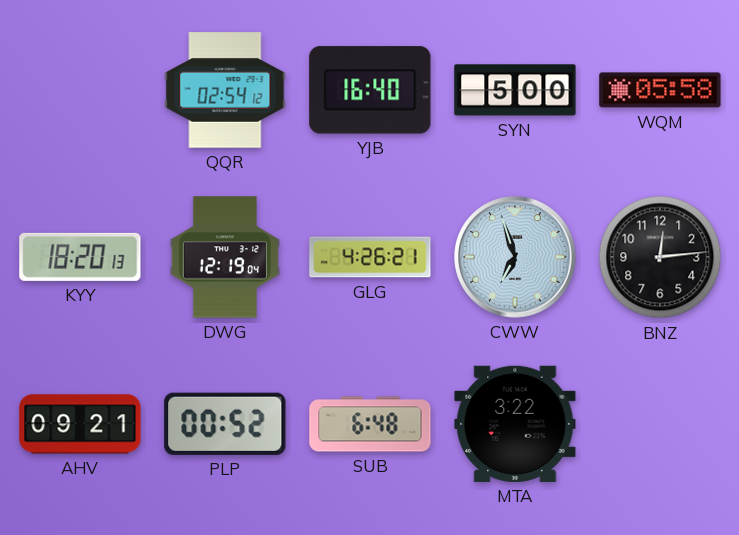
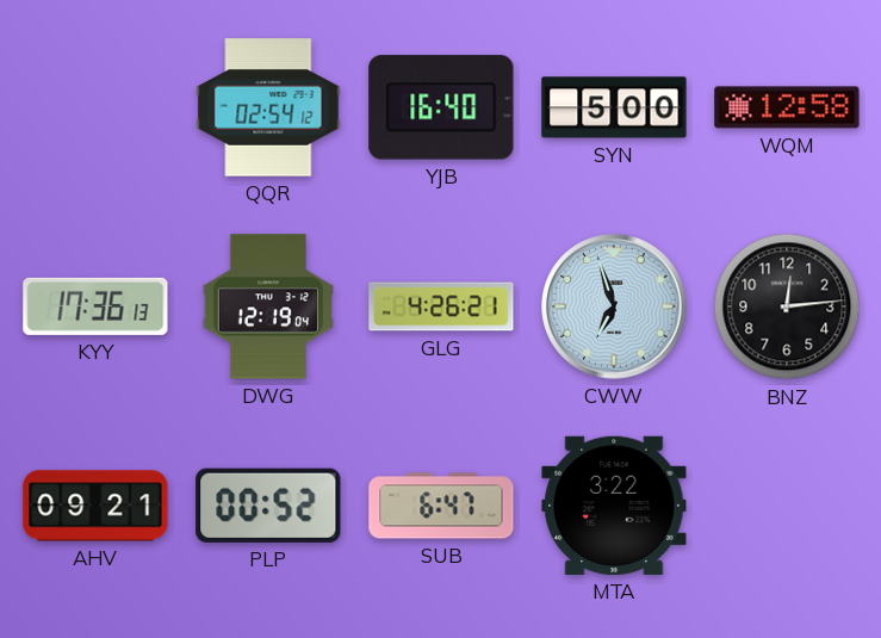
WQM: 05:58 -> 12:58 (787, 107)
KYY: 18:20 -> 17:36 (95, 306)
SUB: 6:48 -> 6:47 (441, 506)
